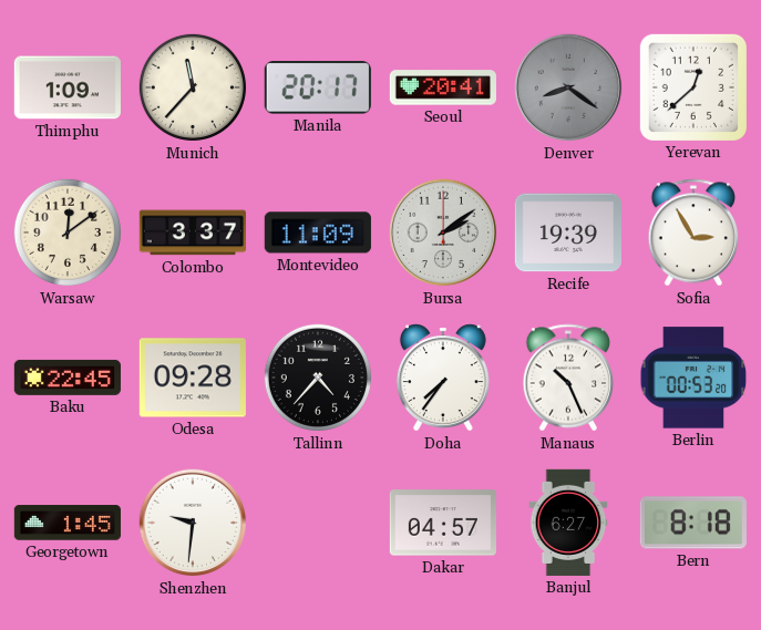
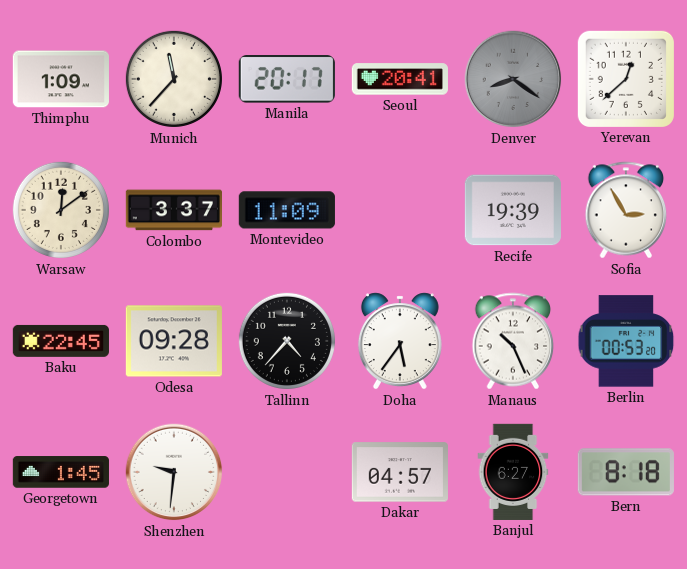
Bursa: 2:09 -> none (443, 233)
Doha: 7:36 -> 5:36 (400, 341)
